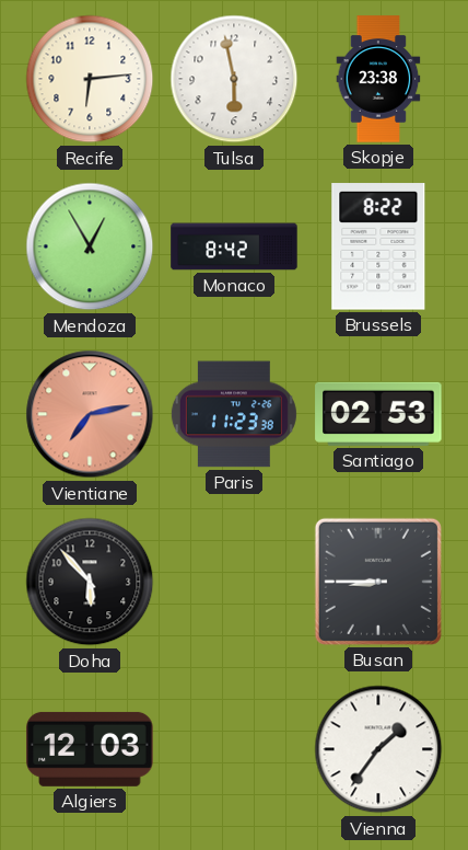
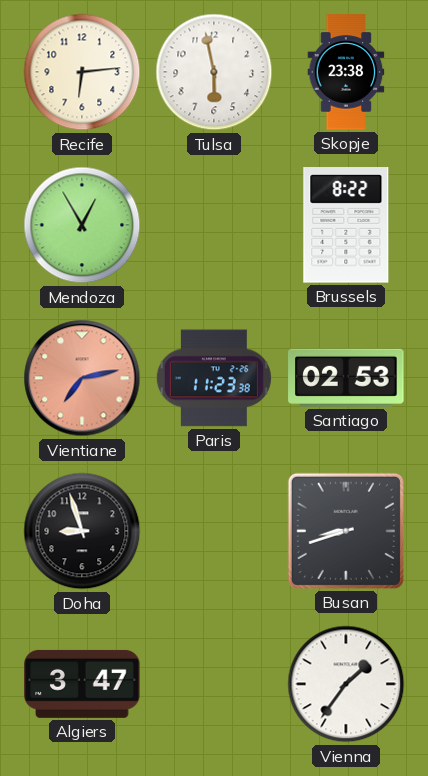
Monaco: 8:42 -> none (234, 246)
Doha: 5:53 -> 8:57 (82, 531)
Busan: 8:45 -> 8:42 (346, 531)
Algiers: 12:03 -> 3:47 (82, 684)
